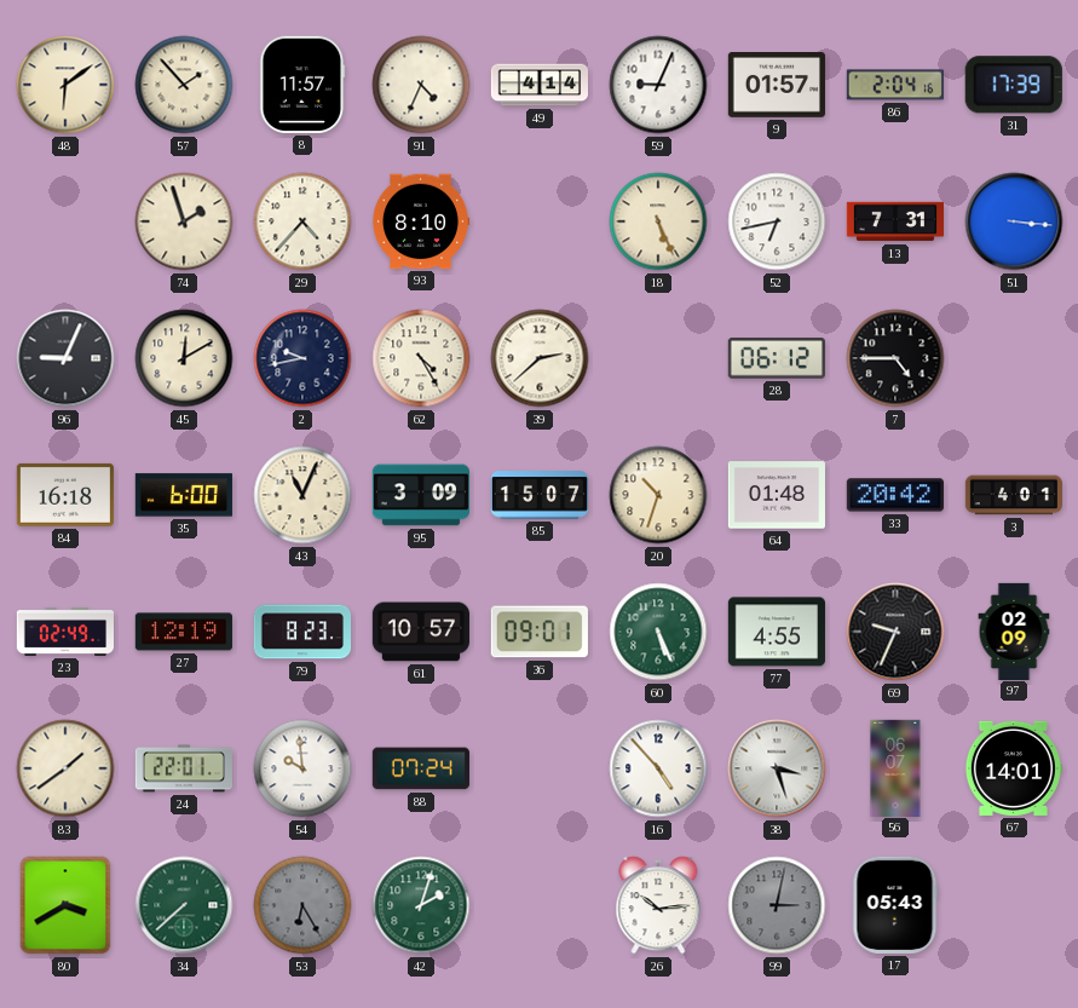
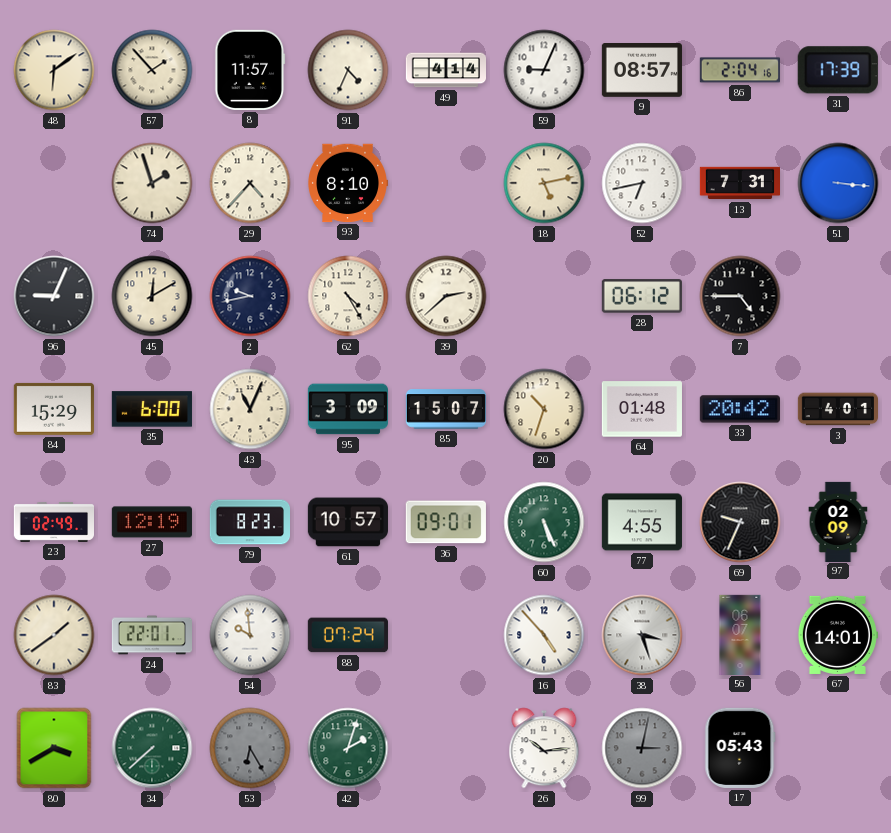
9: 01:57 -> 08:57 (641, 70)
18: 5:26 -> 5:13 (544, 183)
84: 16:18 -> 15:29 (54, 409)
